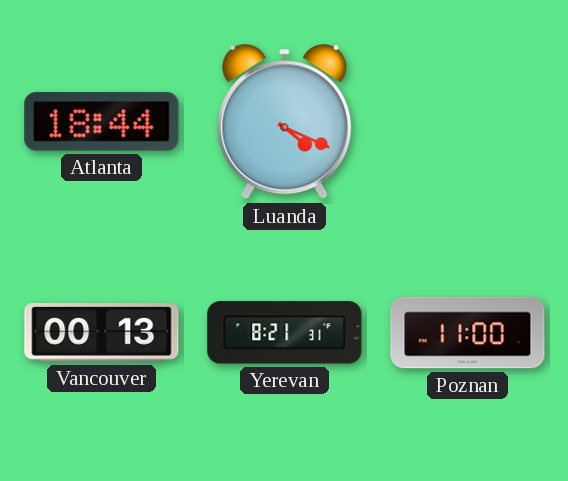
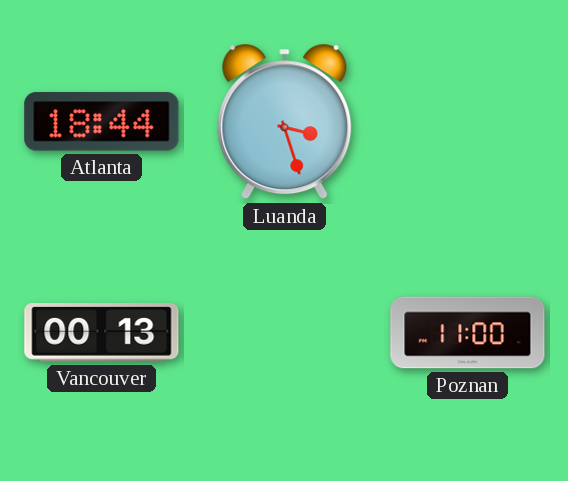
Luanda: 4:19 -> 3:27 (285, 122)
Yerevan: 8:21 -> none (285, 333)
